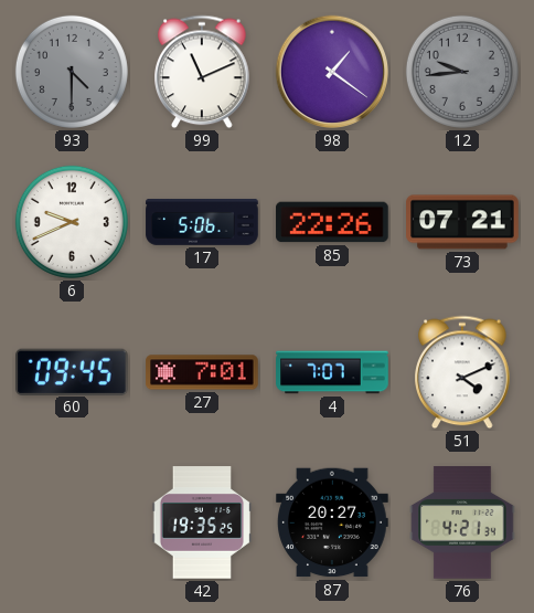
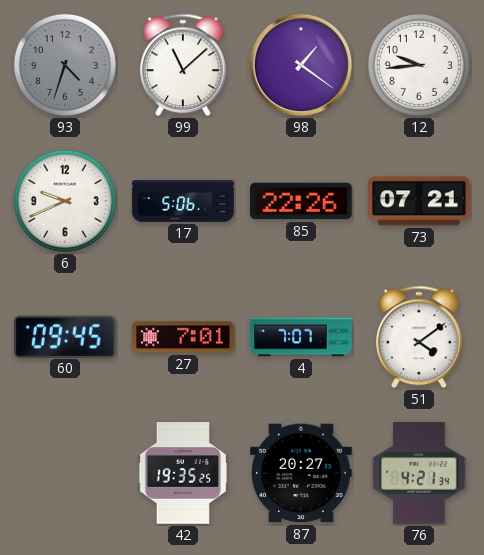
93: 4:30 -> 4:33 (65, 65)
99: 11:11 -> 11:08 (183, 65)
12 dial: grey -> white (419, 65)
51: 4:11 -> 4:09 (419, 337)
